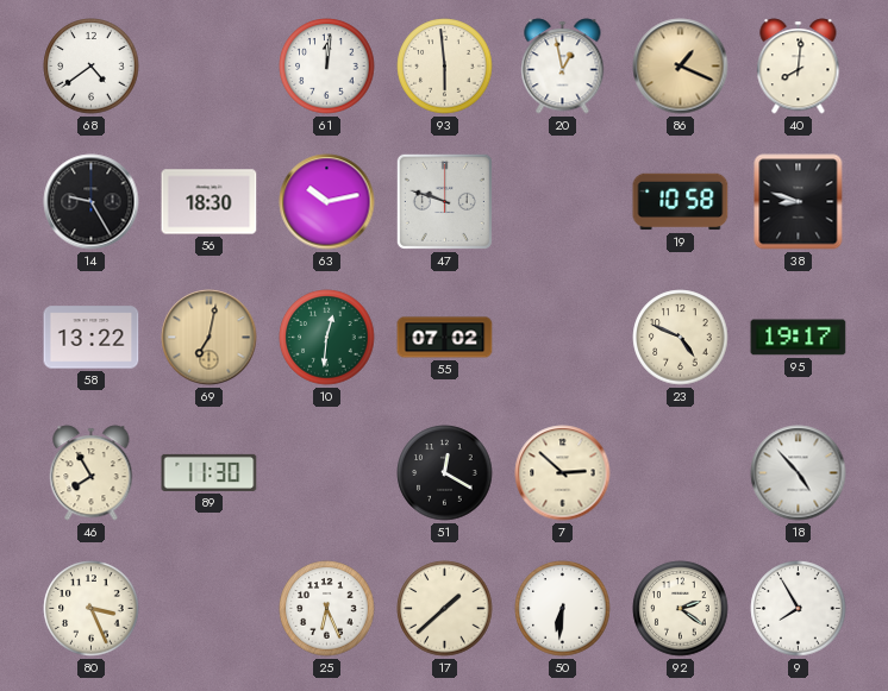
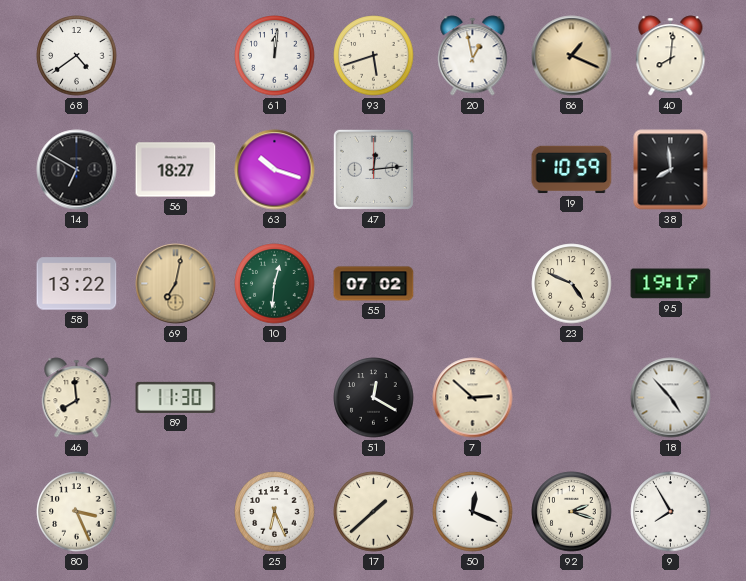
93: 5:59 -> 5:42 (374, 56)
14: 9:25 -> 6:50 (77, 170)
56: 18:30 -> 18:27 (176, 170)
63: 10:13 -> 10:18 (275, 170)
47: 9:48 -> 12:14 (373, 169)
19: 10:58 -> 10:59 (572, 170)
38: 8:48 -> 7:59 (671, 170)
46: 7:55 -> 7:59 (77, 398)
50: 6:31 -> 12:19 (473, 512)
92: 2:21 -> 2:18 (572, 512)
